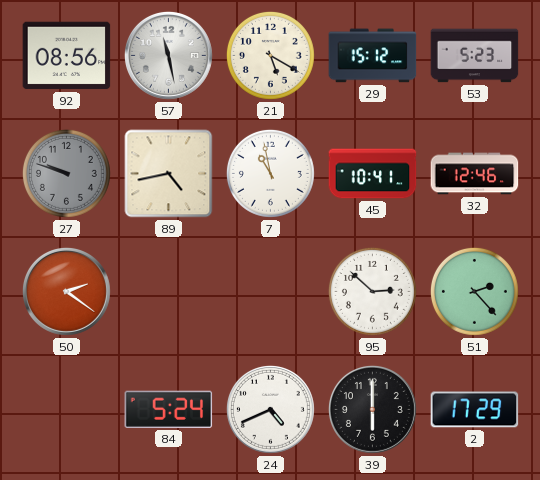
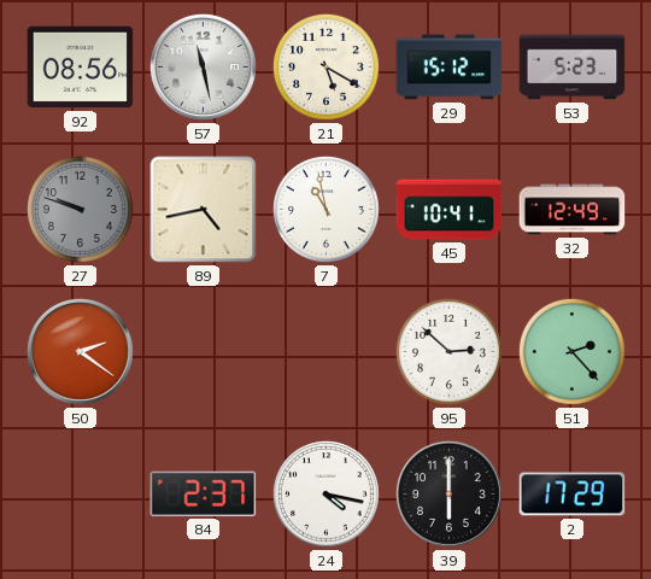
32: 12:46 -> 12:49 (573, 210)
84: 5:24 -> 2:37 (204, 493)
24: 4:41 -> 4:17 (325, 493)
